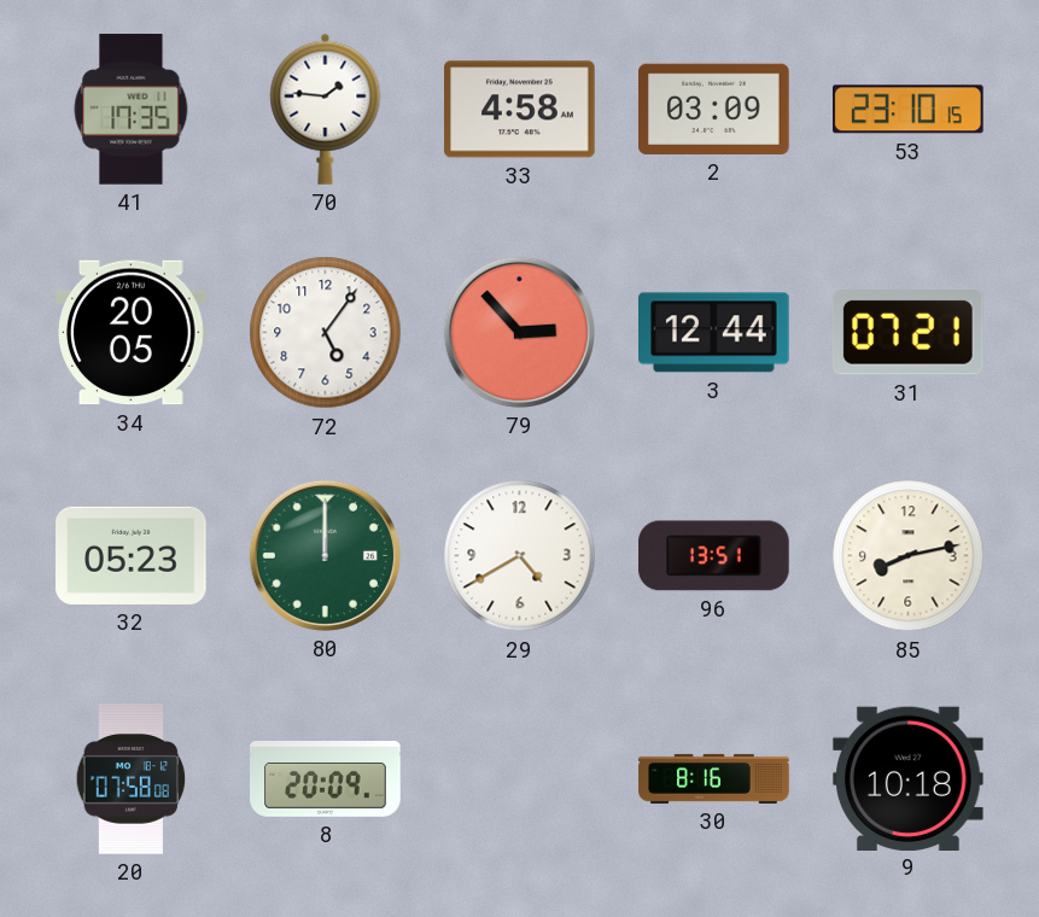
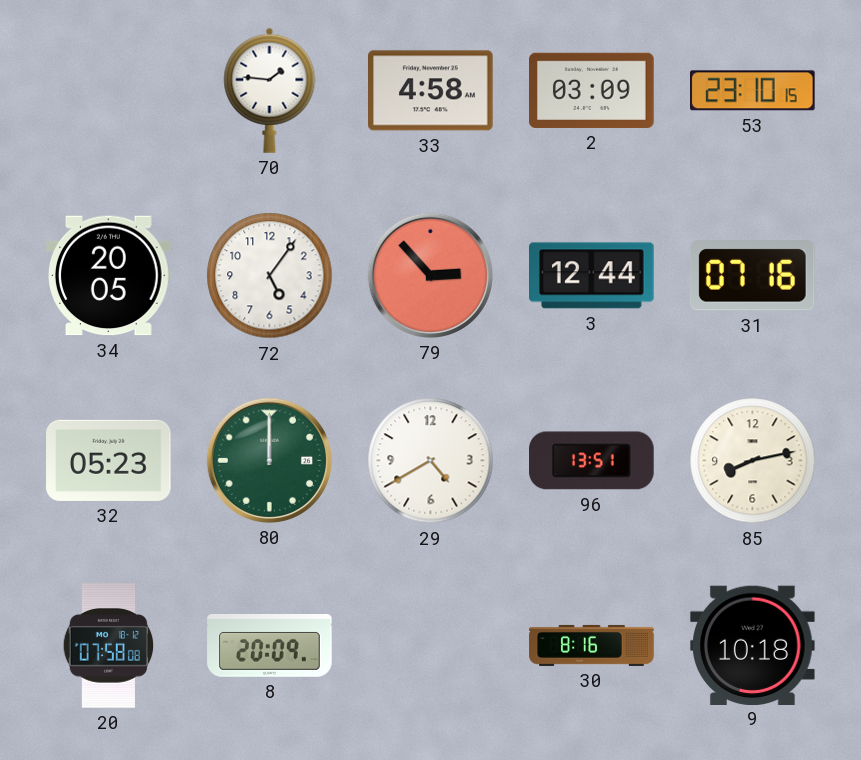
41: 17:35 -> none (132, 110)
31: 07:21 -> 07:16 (752, 276)
